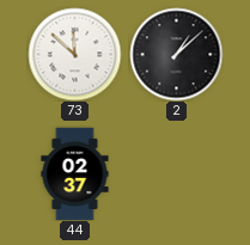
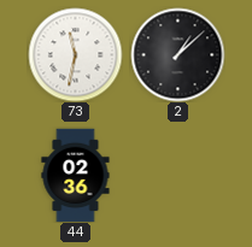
73: 11:52 -> 11:32 (75, 54)
44: 02:37 -> 02:36 (76, 175)
